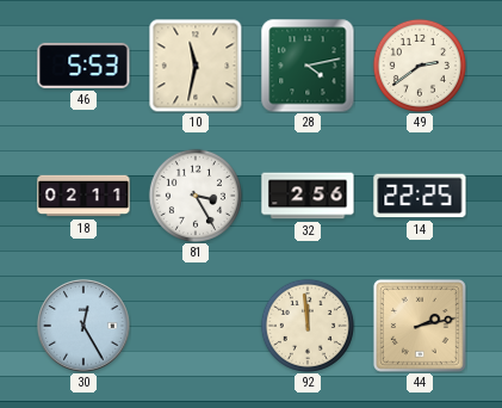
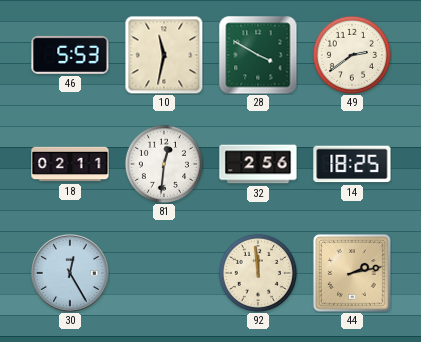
28: 4:13 -> 3:50 (258, 55)
81: 3:25 -> 12:31 (164, 164)
14: 22:25 -> 18:25 (352, 164)
